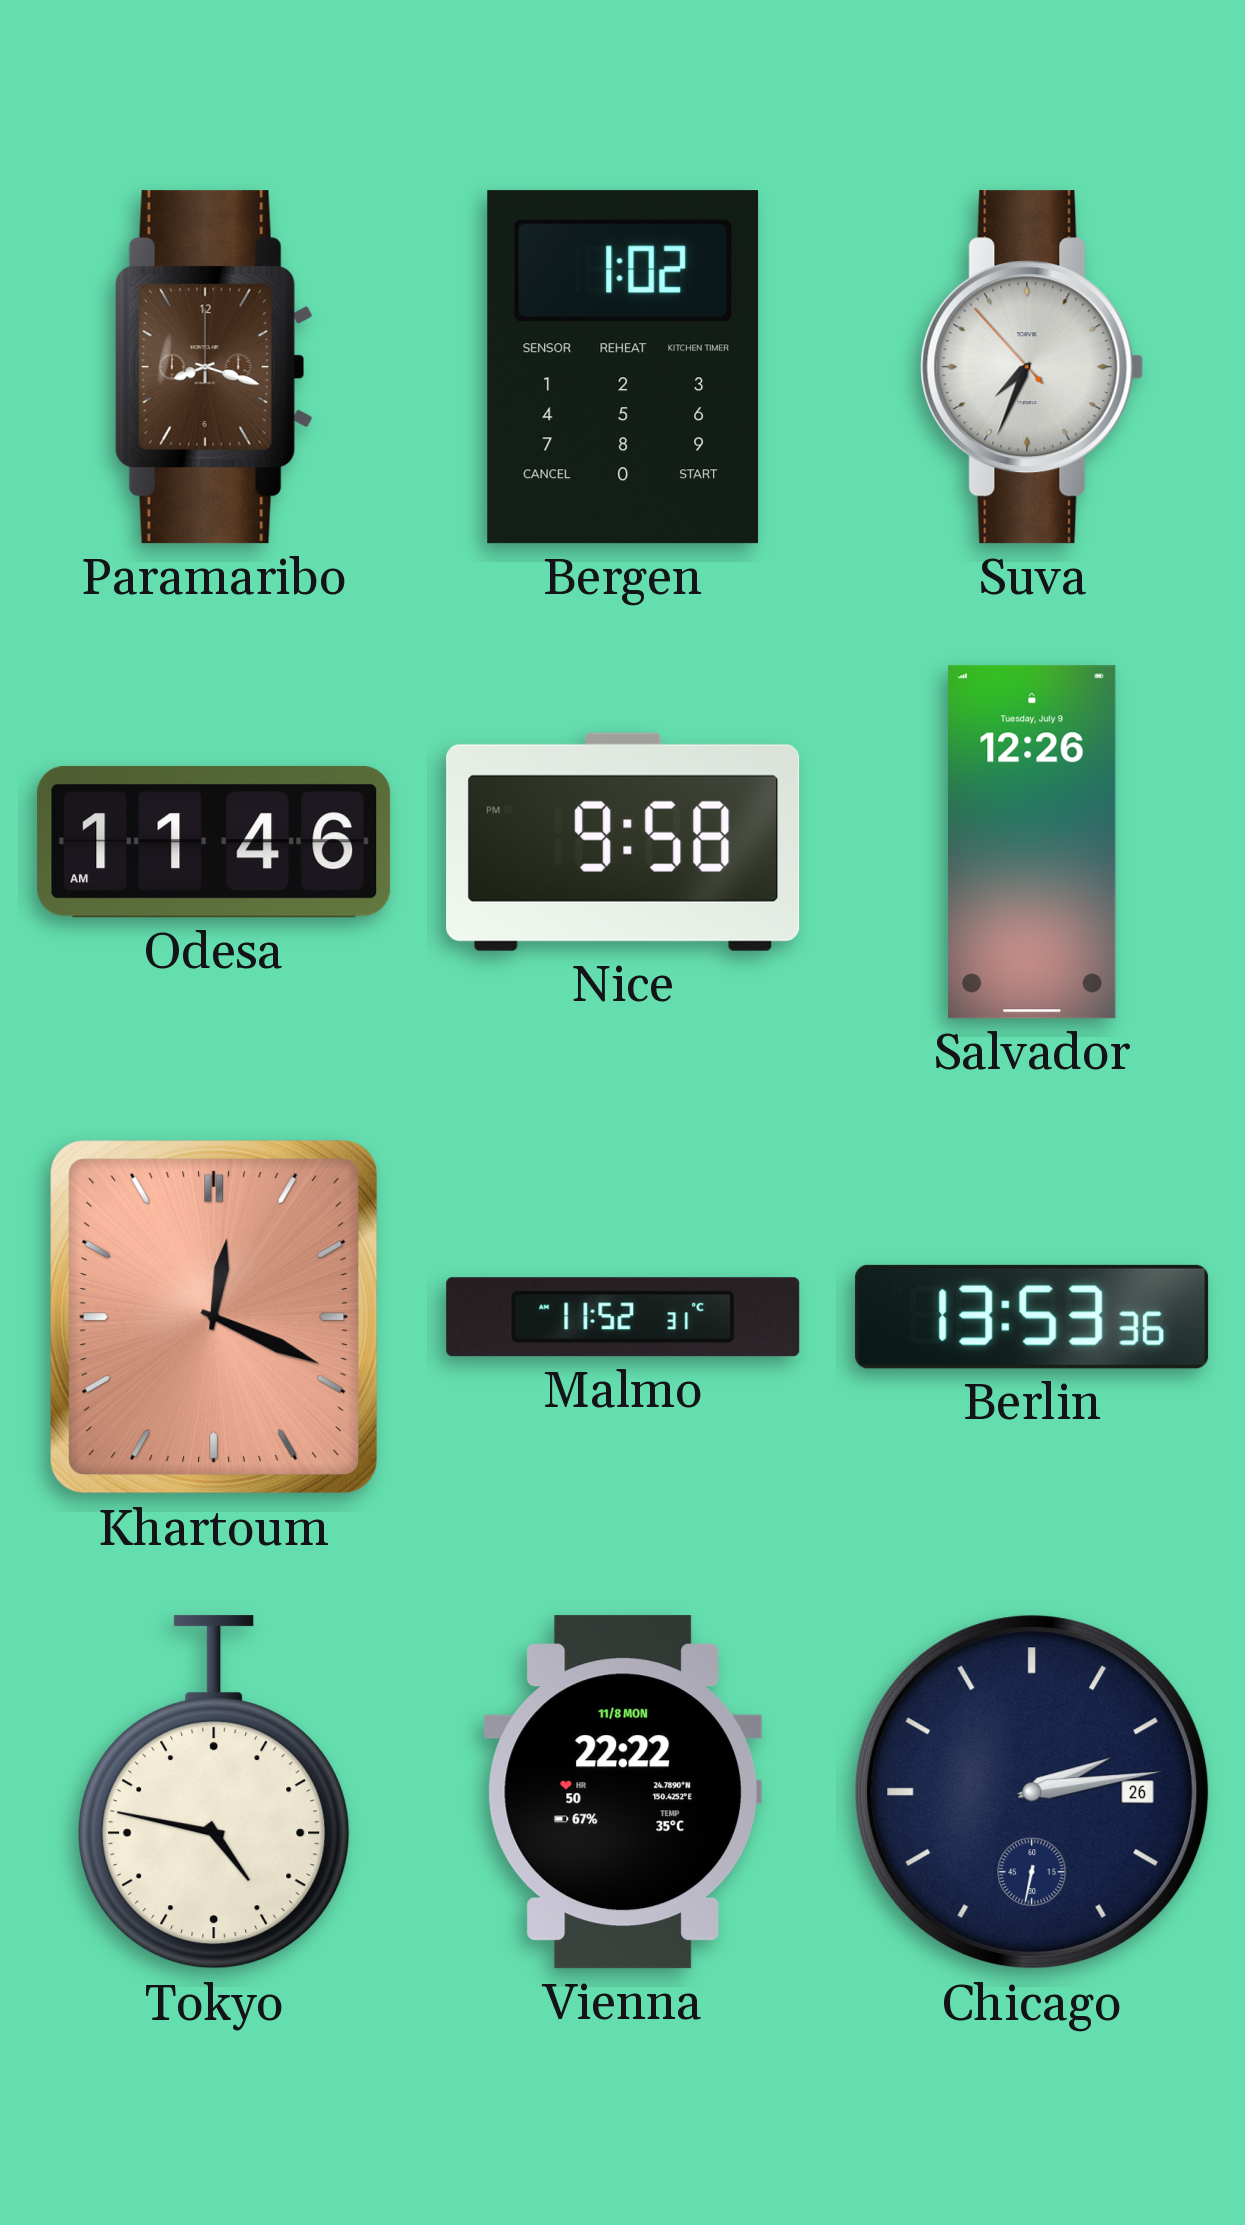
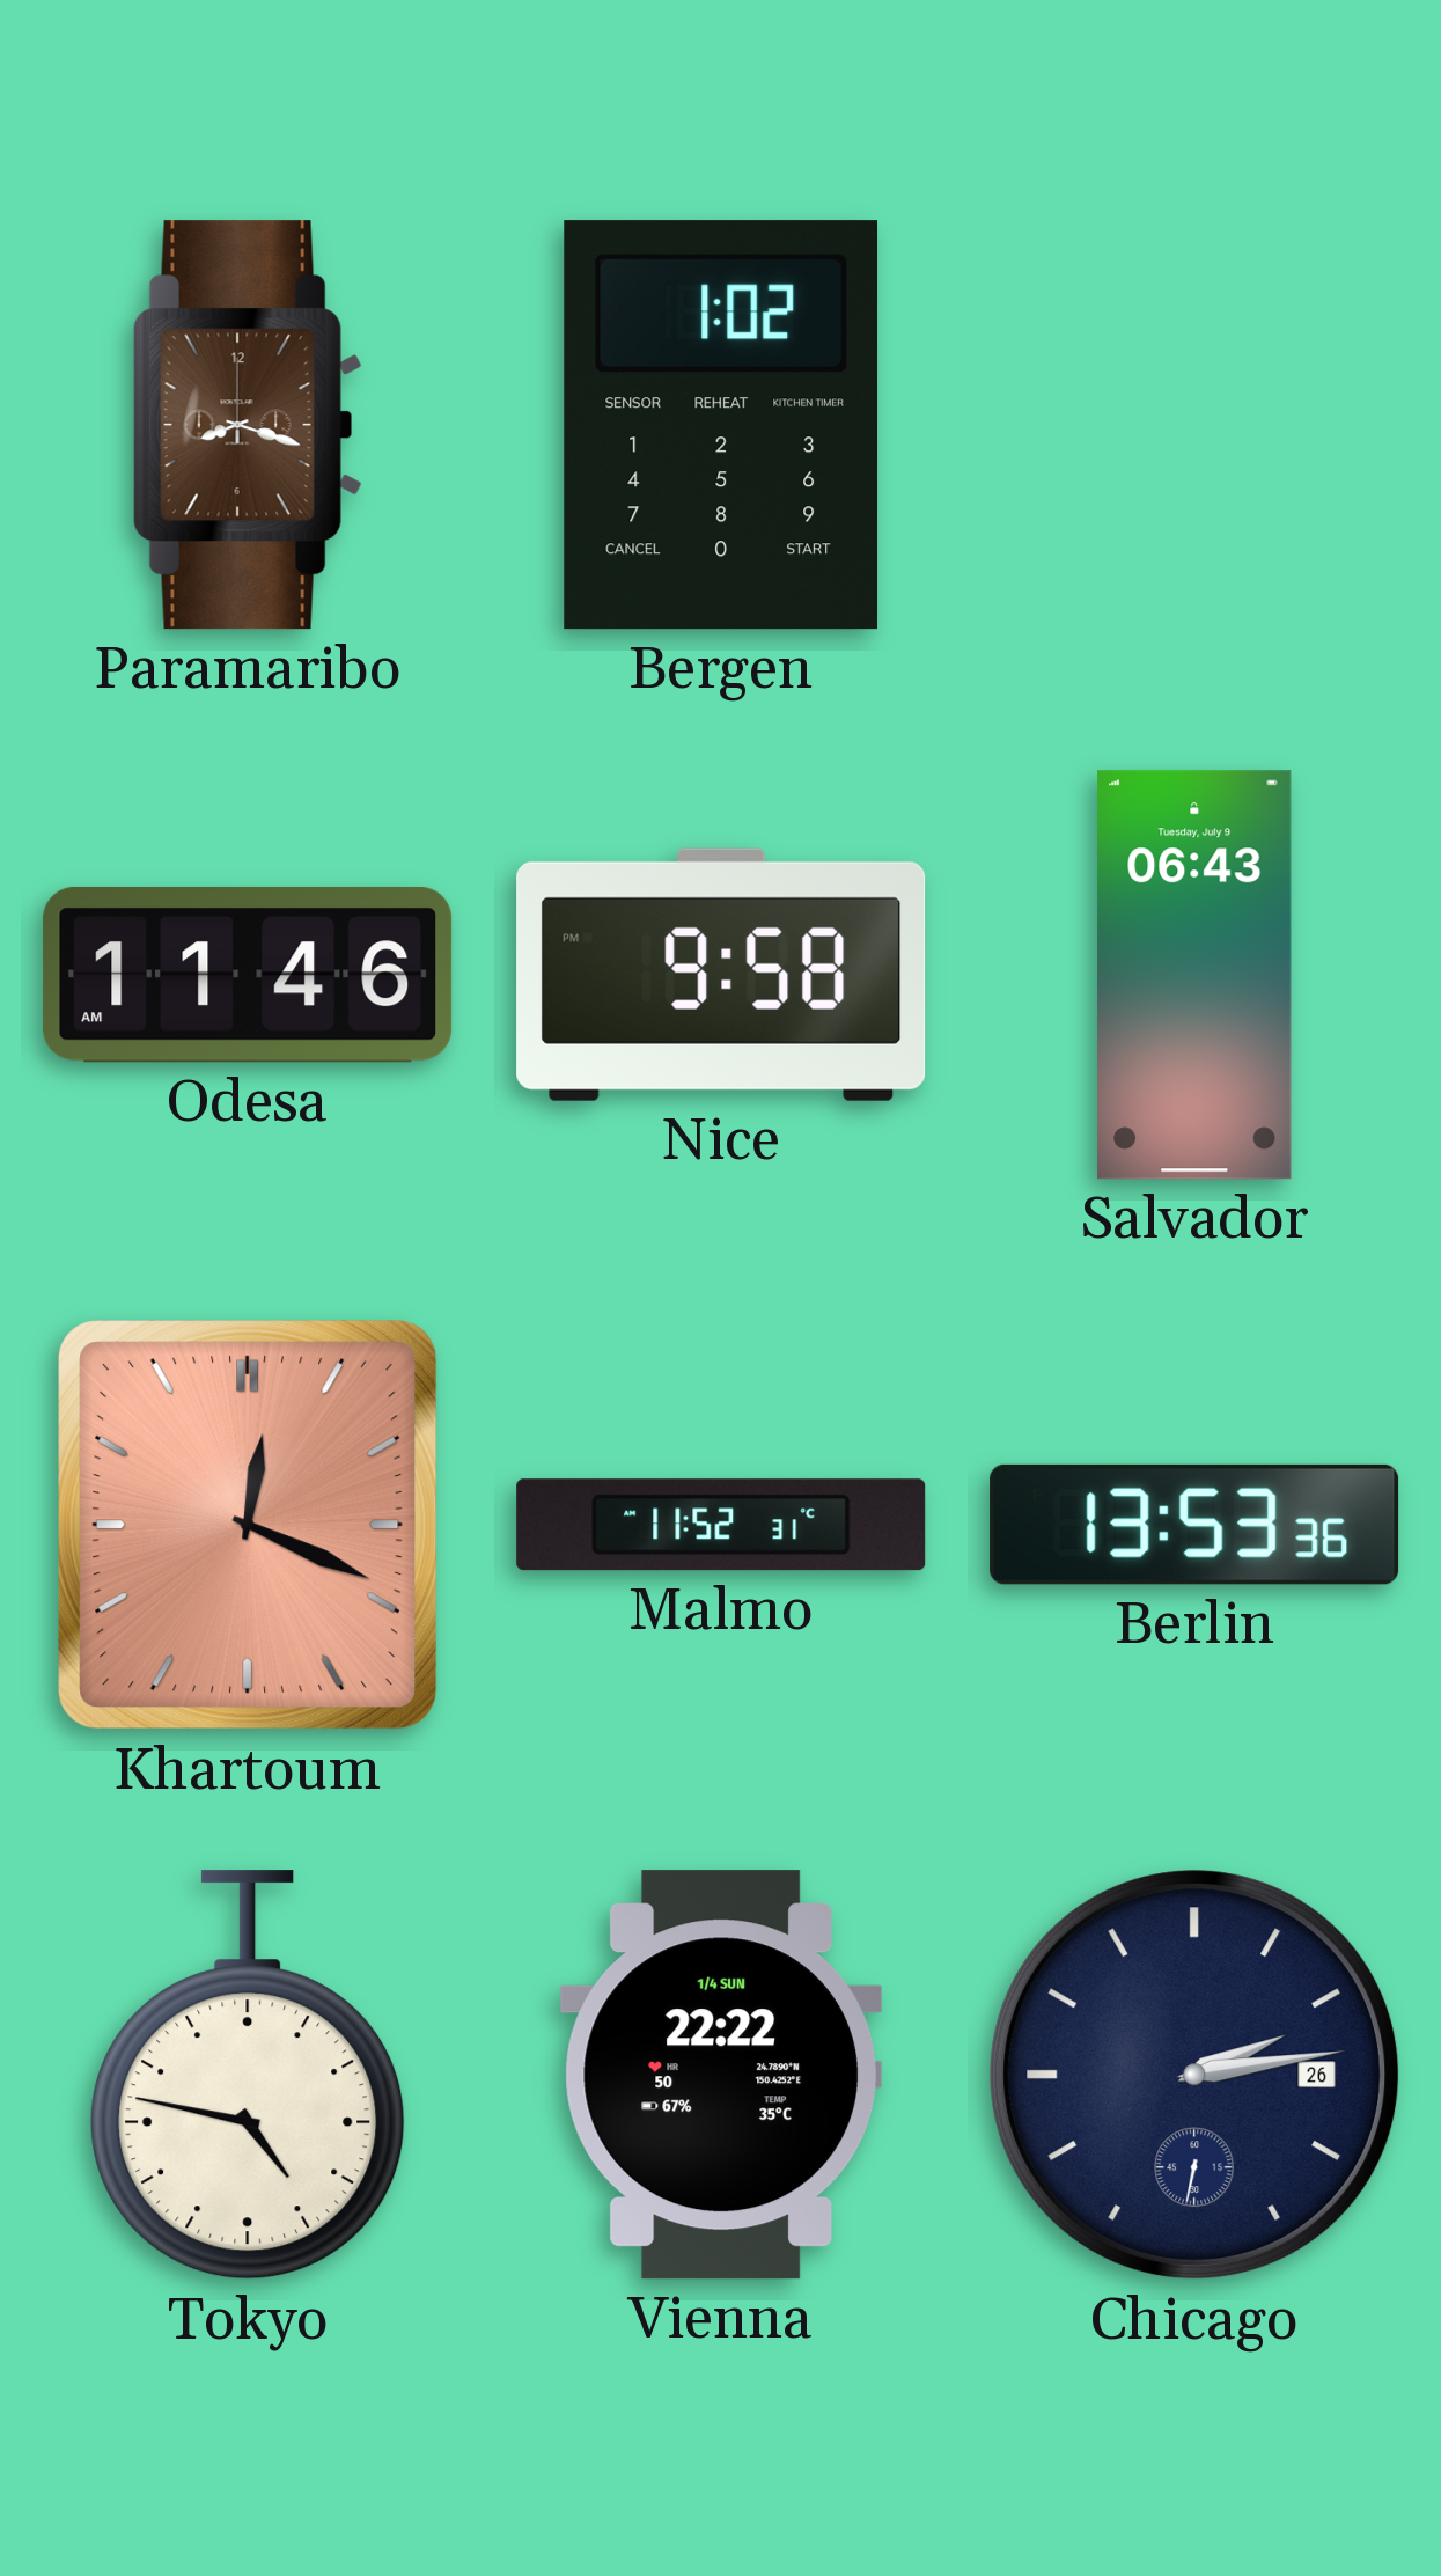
Suva: 7:33 -> none (1032, 367)
Salvador: 12:26 -> 06:43 (1194, 975)
Vienna date: 11/8 MON -> 1/4 SUN (720, 2075)
